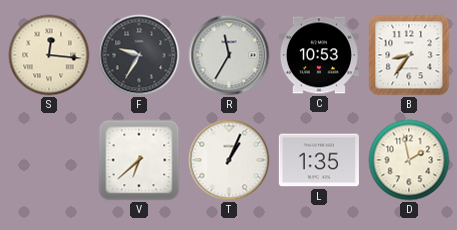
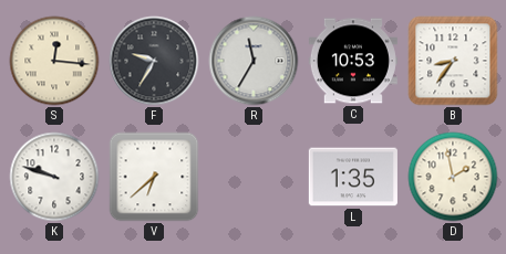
K: none -> 9:48 (54, 177)
T: 1:04 -> none (229, 160)
